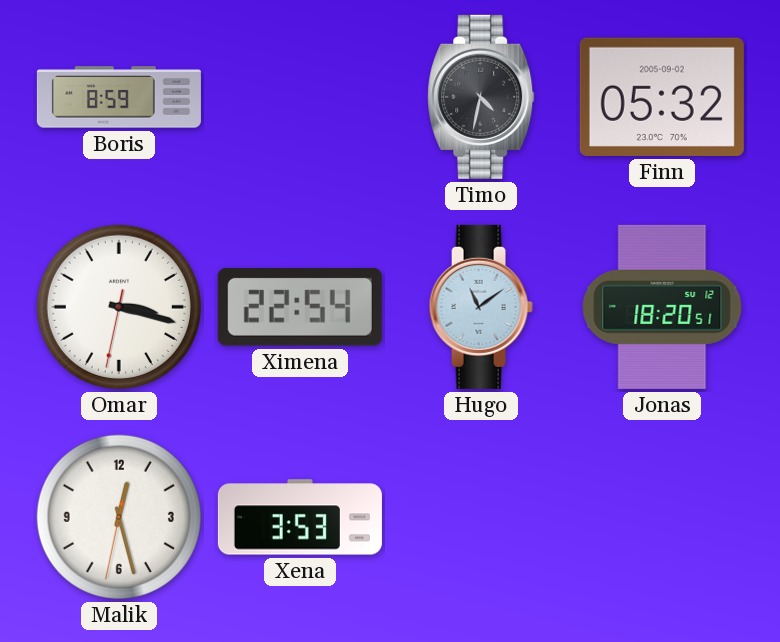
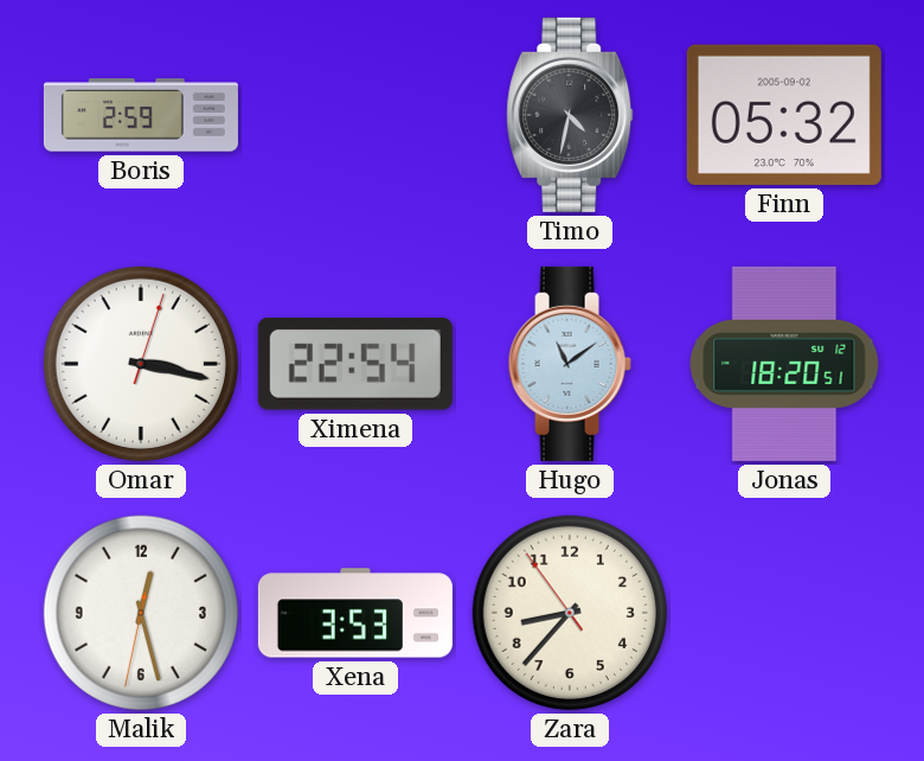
Boris: 8:59 -> 2:59 (141, 115)
Omar: 3:17:32 -> 3:17:03 (141, 364)
Zara: none -> 8:36 (570, 613)
